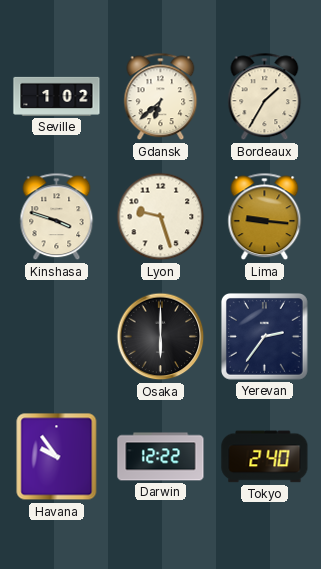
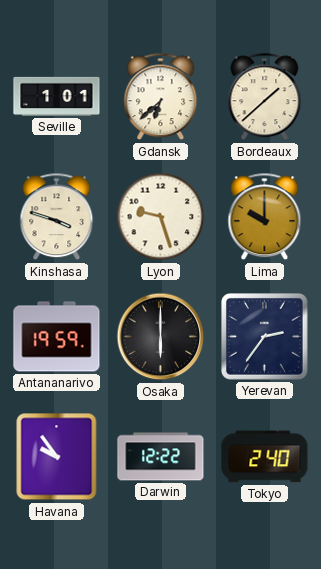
Seville: 1:02 -> 1:01 (57, 96)
Bordeaux: 1:35 -> 1:38 (265, 97)
Lima: 9:16 -> 10:00 (265, 217)
Antananarivo: none -> 19:59 (57, 337)
